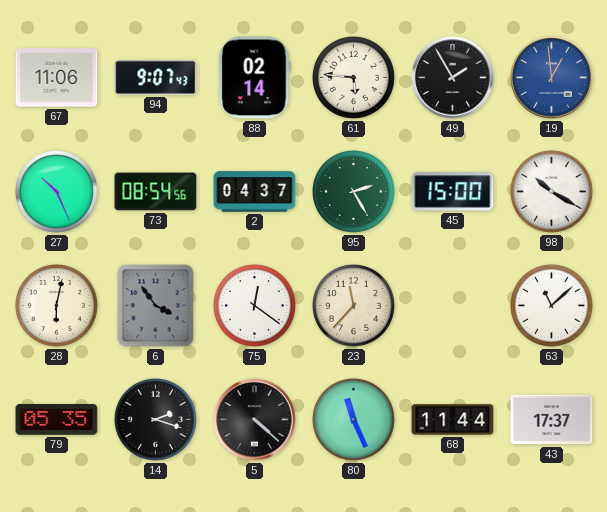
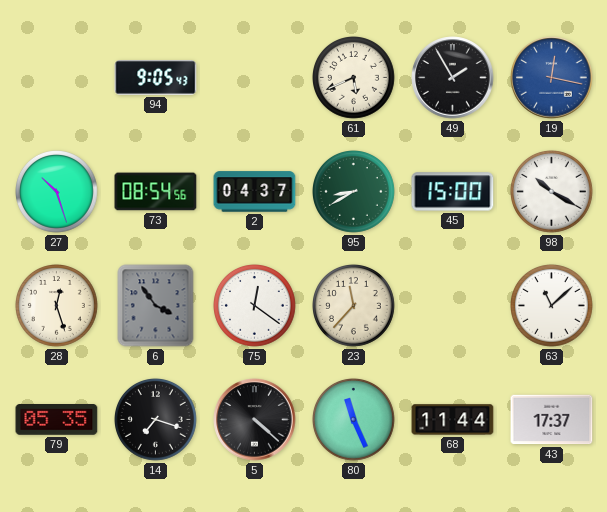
67: 11:06 -> none (57, 78)
94: 9:07 -> 9:05 (156, 78)
88: 02:14 -> none (255, 78)
61: 5:46 -> 5:41 (354, 78)
19: 12:59 -> 12:17 (552, 78)
27: 10:26 -> 10:27 (57, 192)
95: 2:25 -> 8:40 (354, 192)
28: 6:02 -> 12:27 (57, 306)
14: 2:18 -> 7:18 (156, 420)
